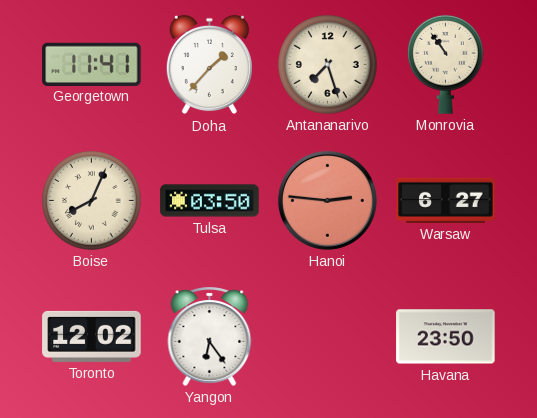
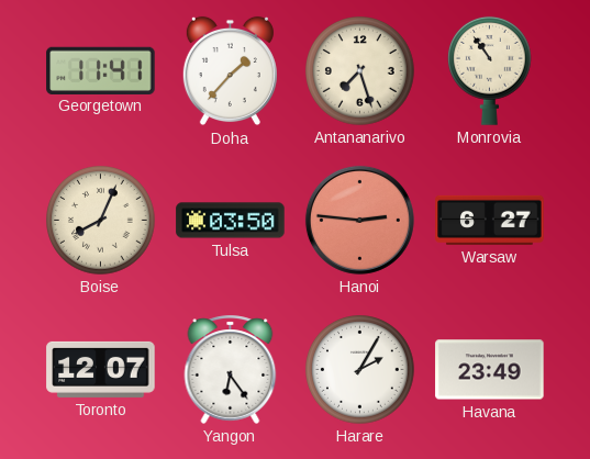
Toronto: 12:02 -> 12:07 (101, 369)
Harare: none -> 2:05 (360, 370)
Havana: 23:50 -> 23:49 (490, 370)
